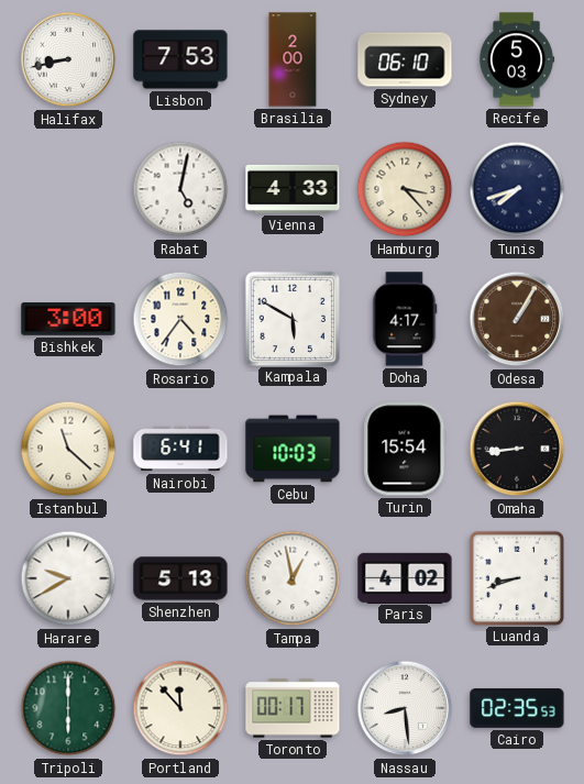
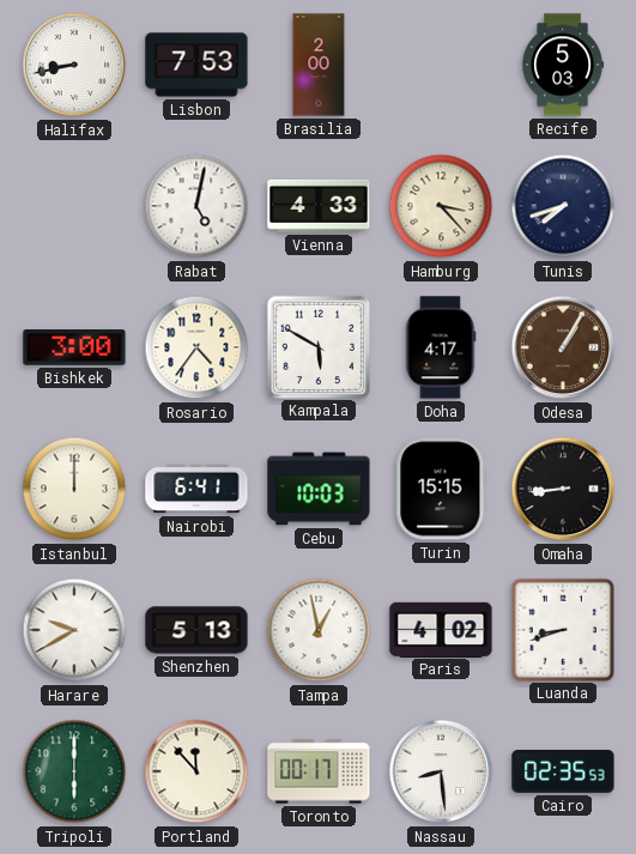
Sydney: 06:10 -> none (405, 59)
Istanbul: 11:22 -> 12:00 (74, 489)
Turin: 15:54 -> 15:15 (441, 489)
